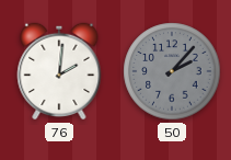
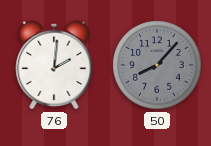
50: 2:07 -> 8:07 (157, 65)
